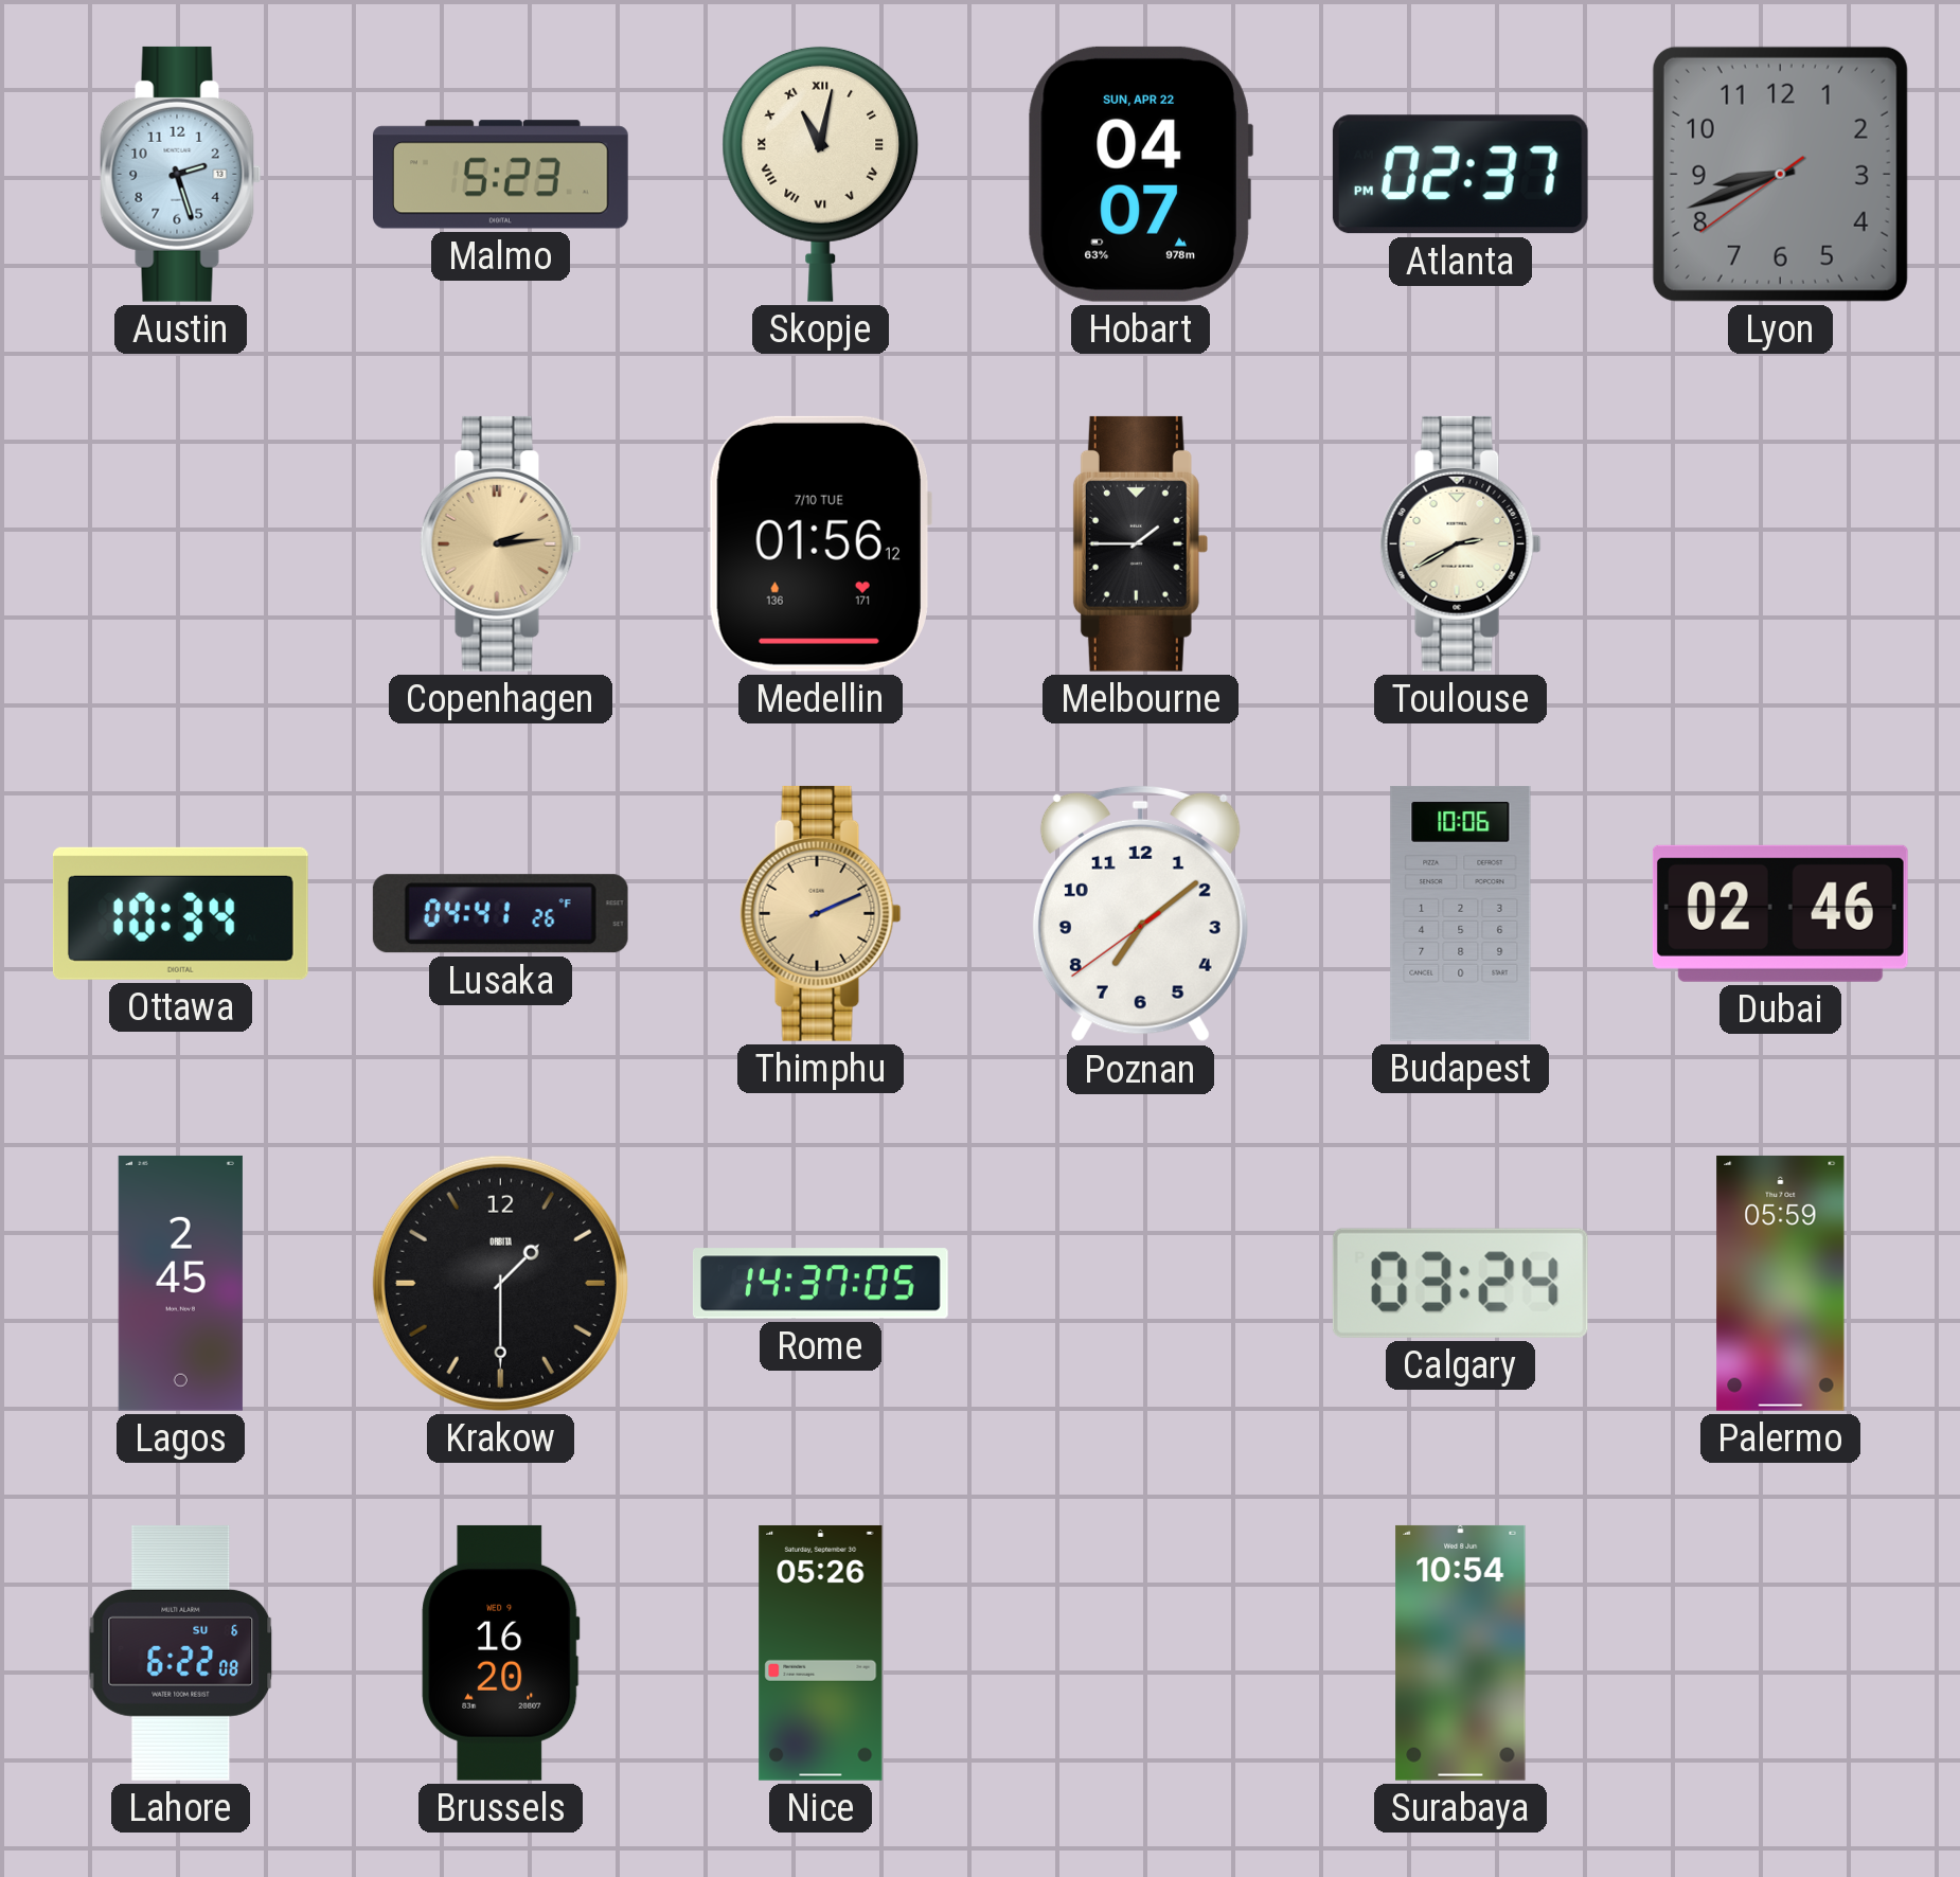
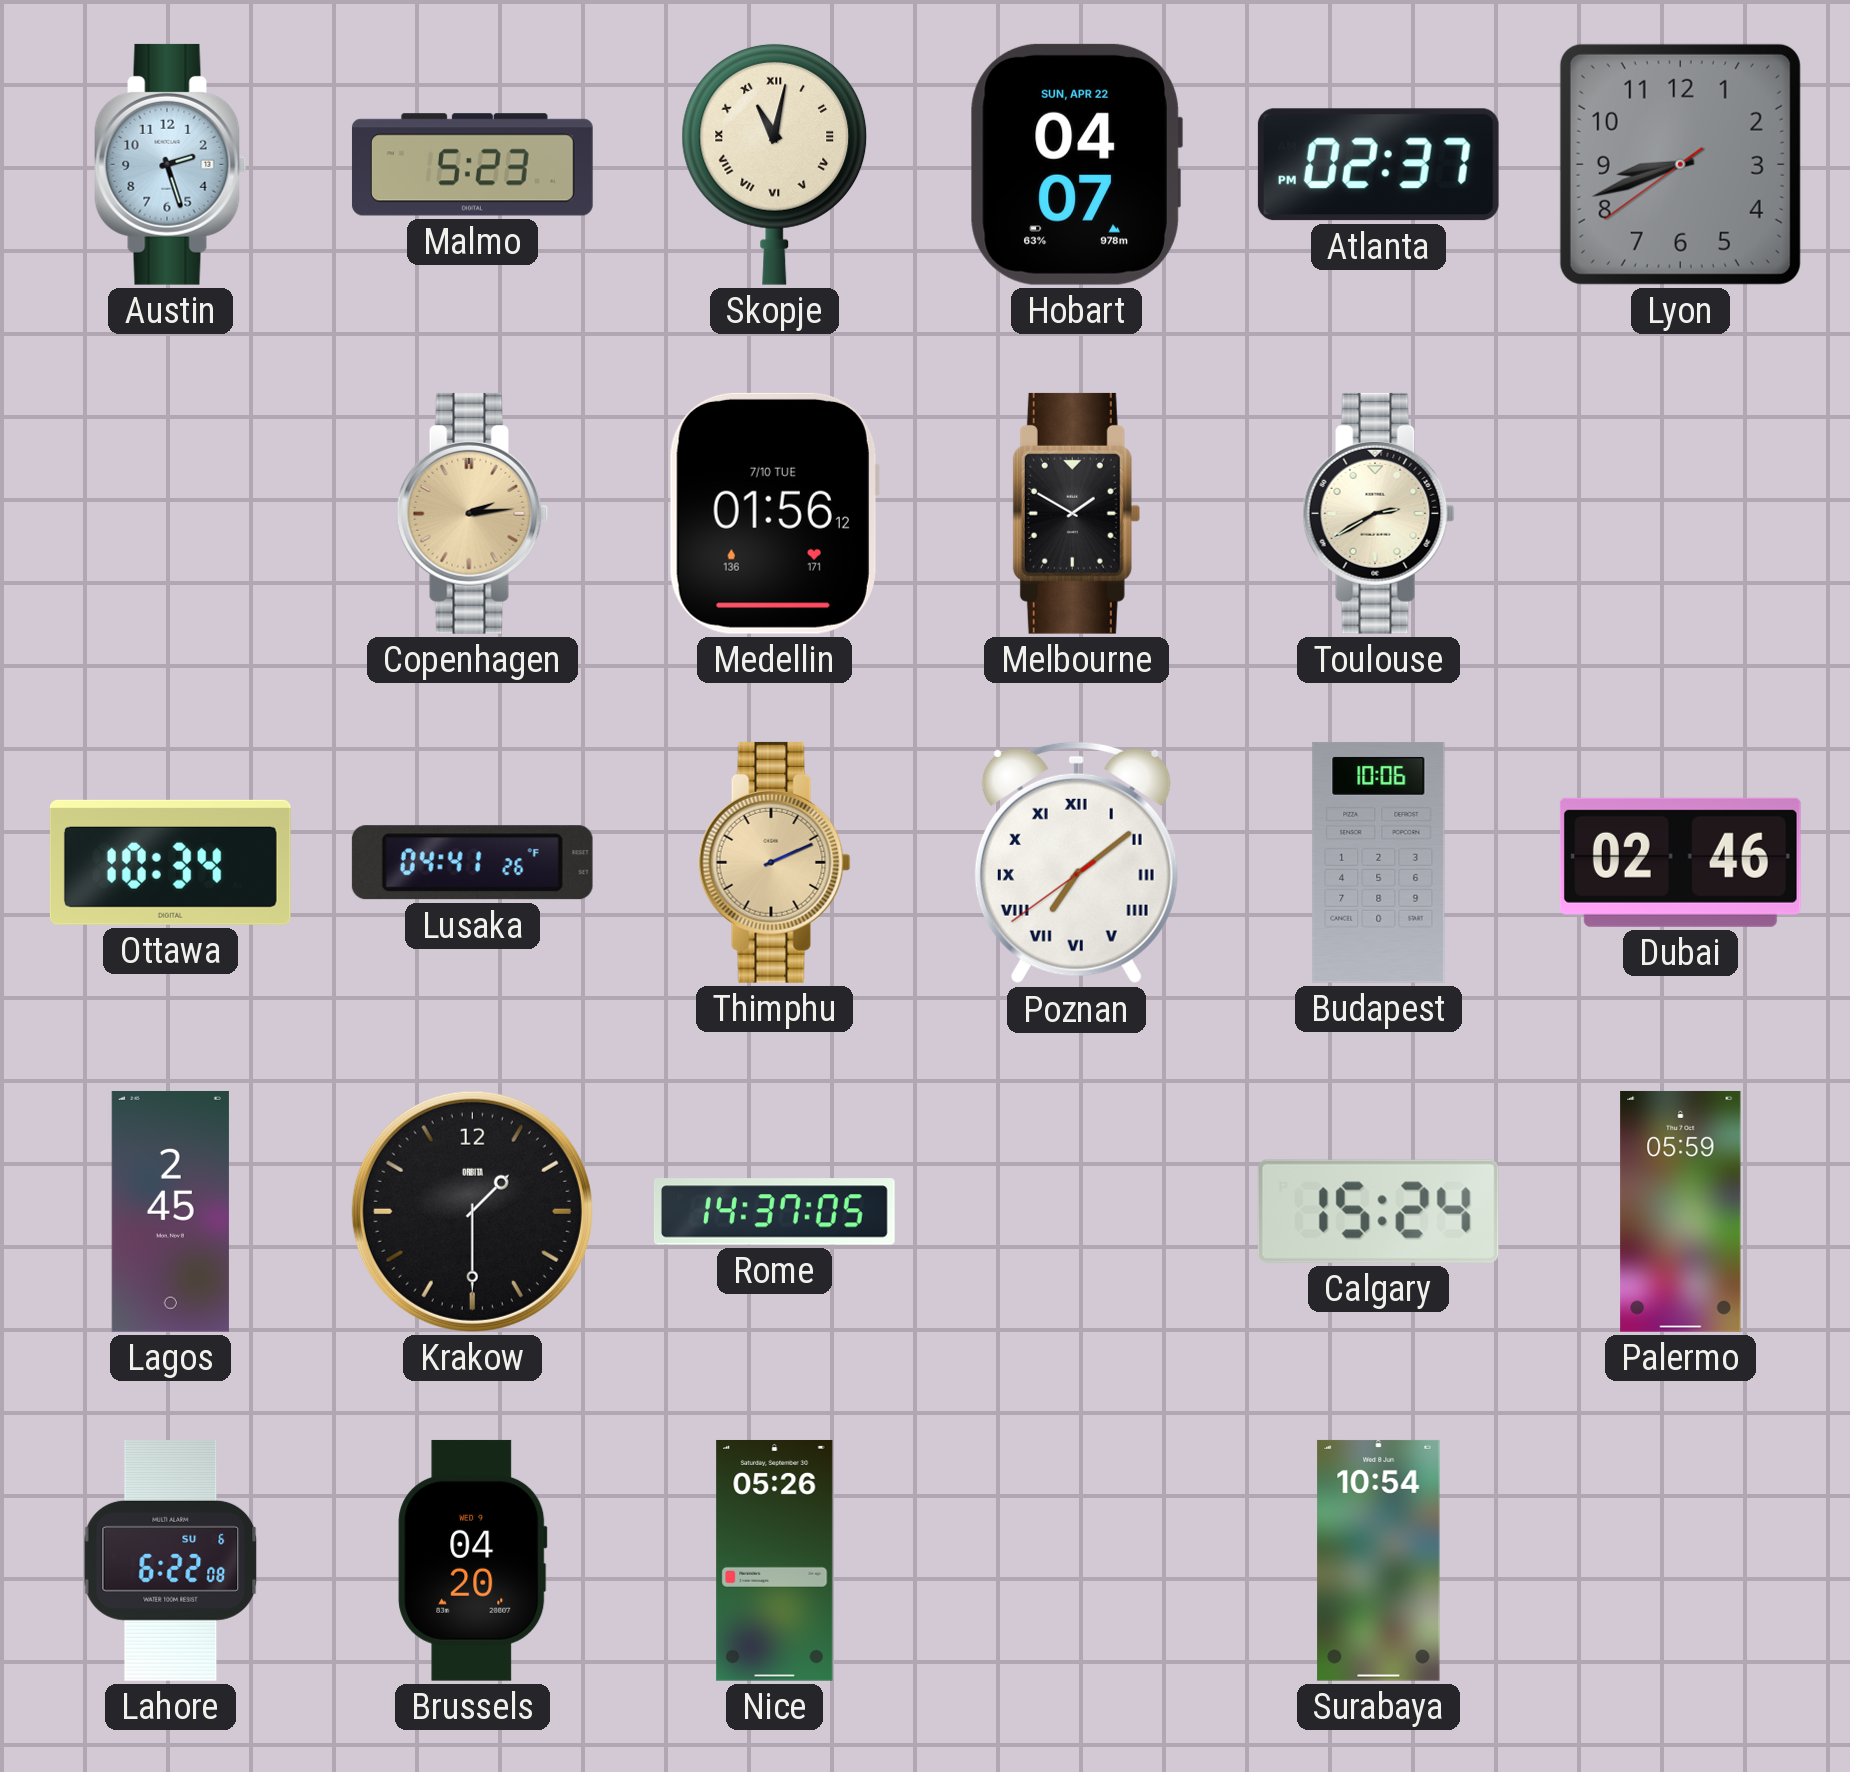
Melbourne: 1:45 -> 1:50 (1076, 513)
Poznan numerals: Arabic -> Roman (1076, 862)
Calgary: 03:24 -> 15:24 (1378, 1211)
Brussels: 16:20 -> 04:20 (473, 1560)
